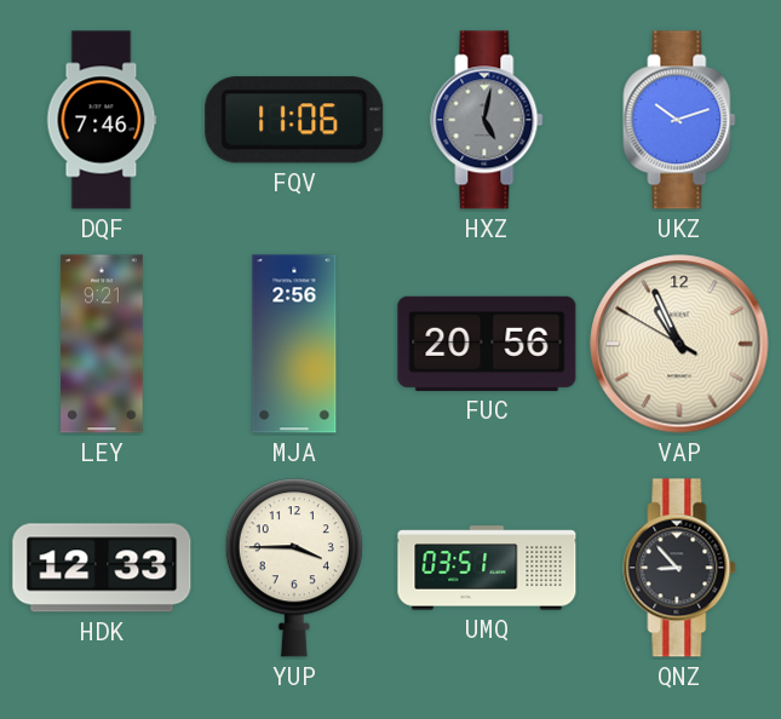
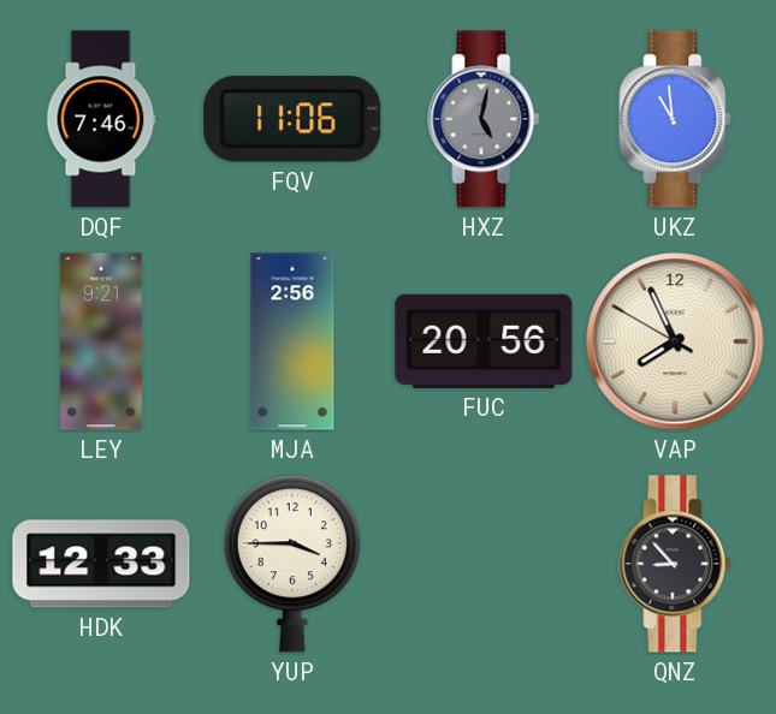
UKZ: 10:12 -> 10:59 (675, 119)
VAP: 10:55 -> 7:55 (675, 341)
UMQ: 03:51 -> none (487, 568)
